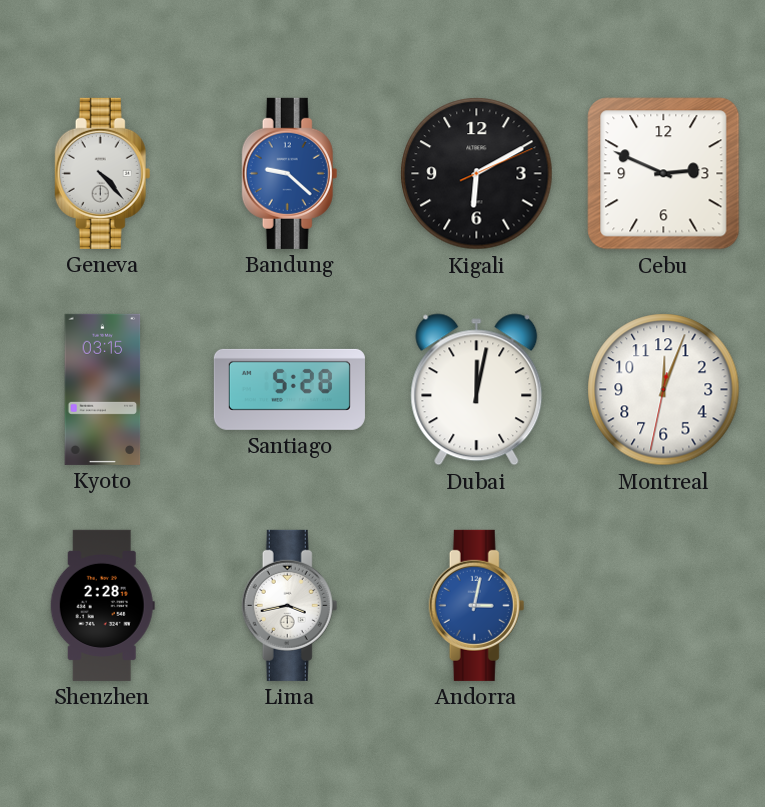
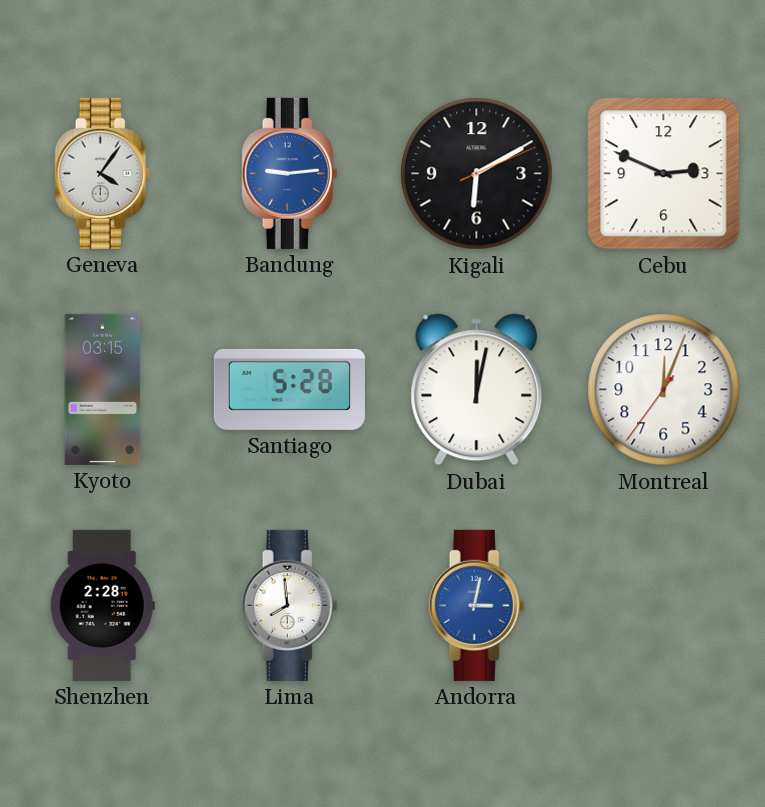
Geneva: 4:23 -> 4:06 (103, 173)
Bandung: 9:22 -> 9:14 (290, 173)
Montreal: 12:03:32 -> 12:03:36 (664, 390)
Lima: 3:43 -> 7:59 (290, 605)
